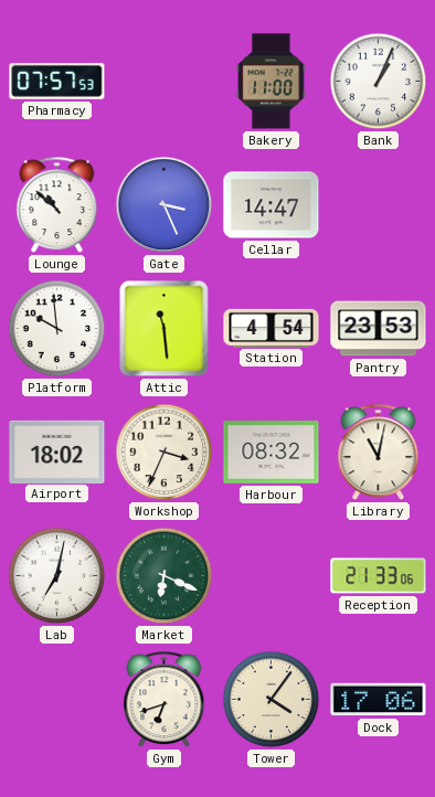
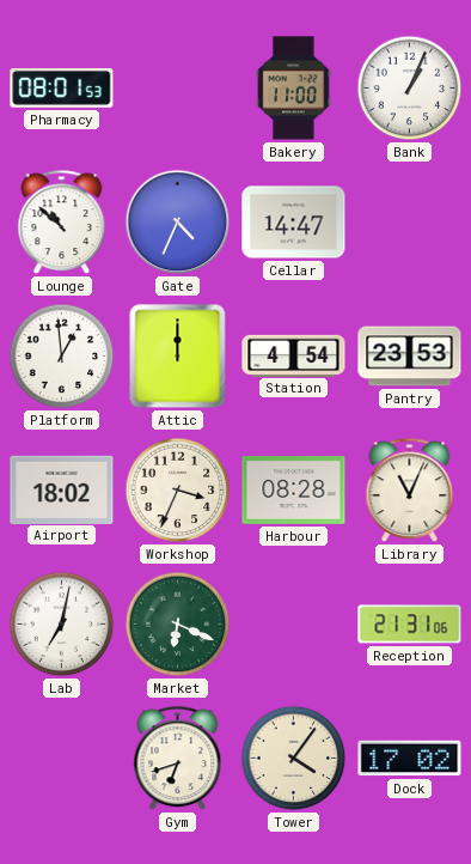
Pharmacy: 07:57 -> 08:01 (62, 89)
Gate: 3:26 -> 4:34 (178, 223)
Platform: 9:59 -> 12:59 (62, 357)
Attic: 11:29 -> 12:00 (178, 357)
Harbour: 08:32 -> 08:28 (294, 491)
Library: 11:02 -> 11:04 (410, 491)
Reception: 21:33 -> 21:31 (410, 625)
Dock: 17:06 -> 17:02 (410, 759)
